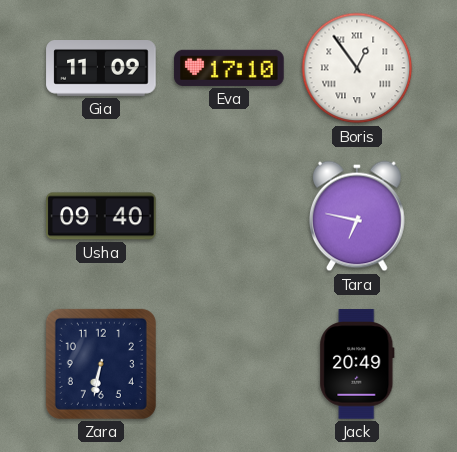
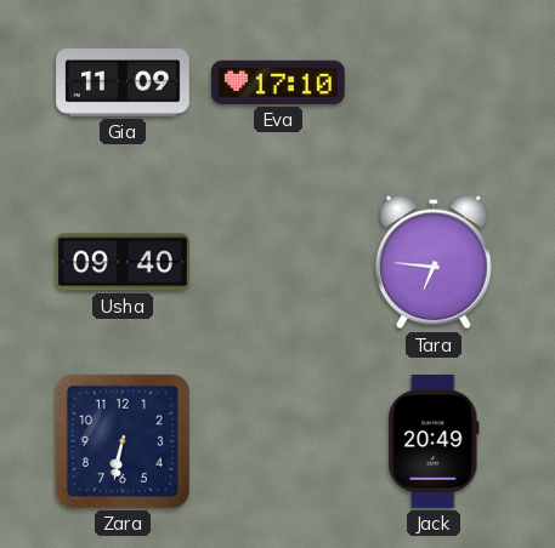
Boris: 12:54 -> none (357, 68)
Tara: 6:47 -> 6:46 (434, 262)
